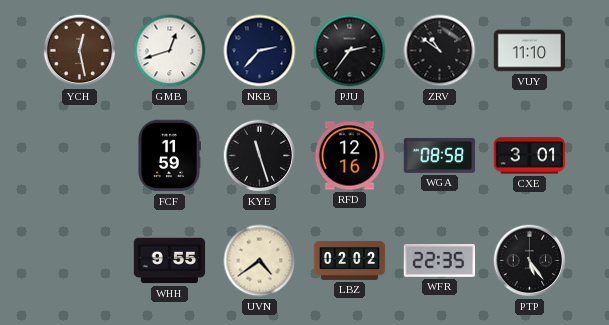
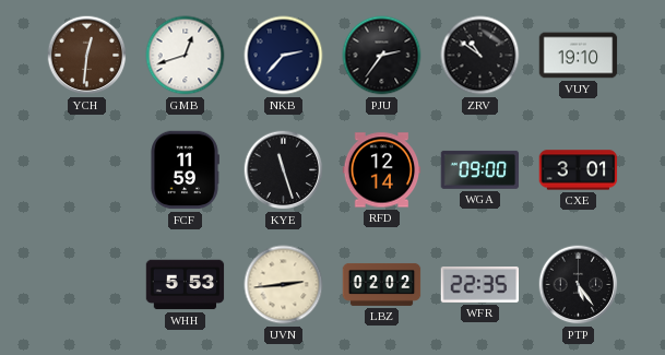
YCH: 12:28 -> 12:31 (87, 56)
VUY: 11:10 -> 19:10 (579, 56)
RFD: 12:16 -> 12:14 (382, 170)
WGA: 08:58 -> 09:00 (480, 169)
WHH: 9:55 -> 5:53 (186, 285)
UVN: 4:39 -> 2:44 (284, 285)
